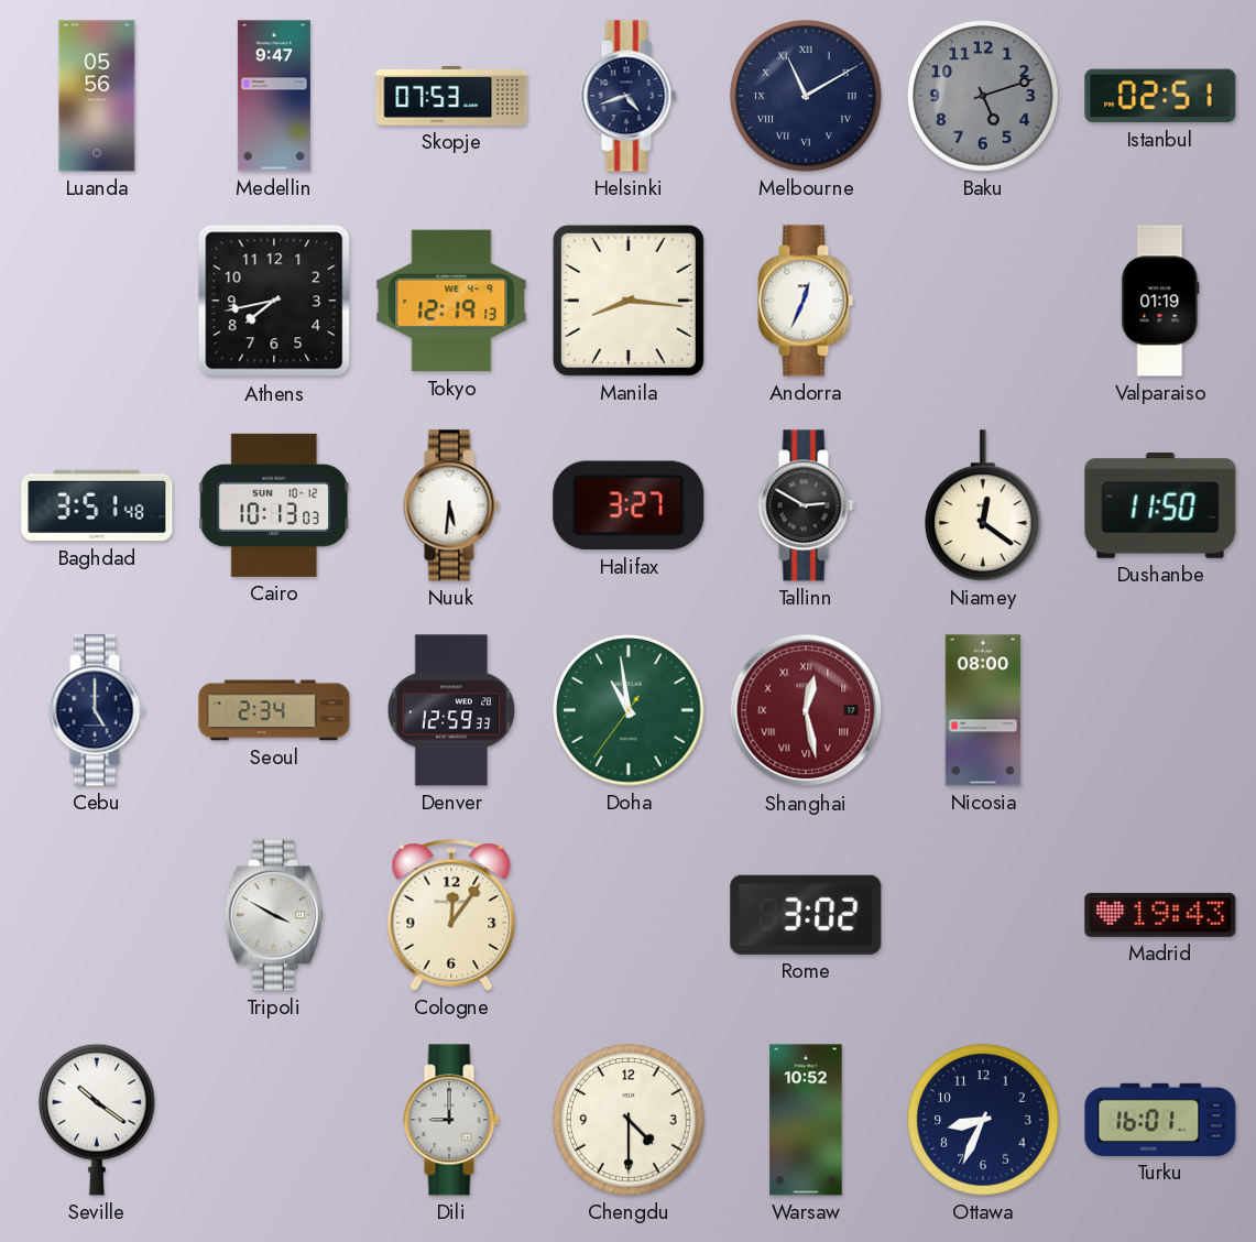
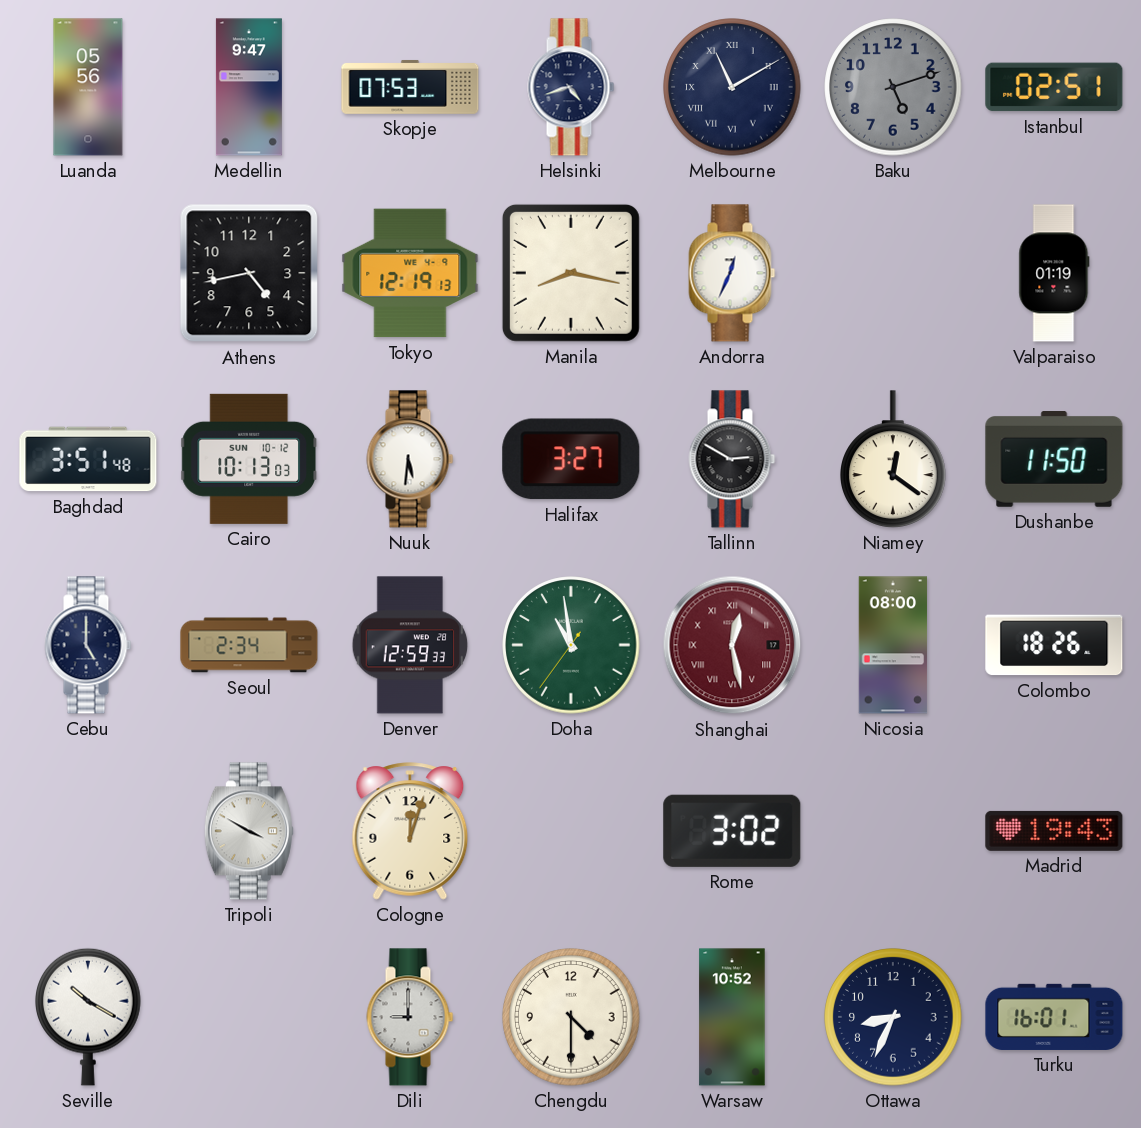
Athens: 7:43 -> 4:43 (249, 273)
Manila: 8:16 -> 8:17 (571, 273)
Colombo: none -> 18:26 (1054, 645)
Cologne: 12:06 -> 12:03 (410, 831)
Seville: 10:21 -> 10:20 (89, 1017)
